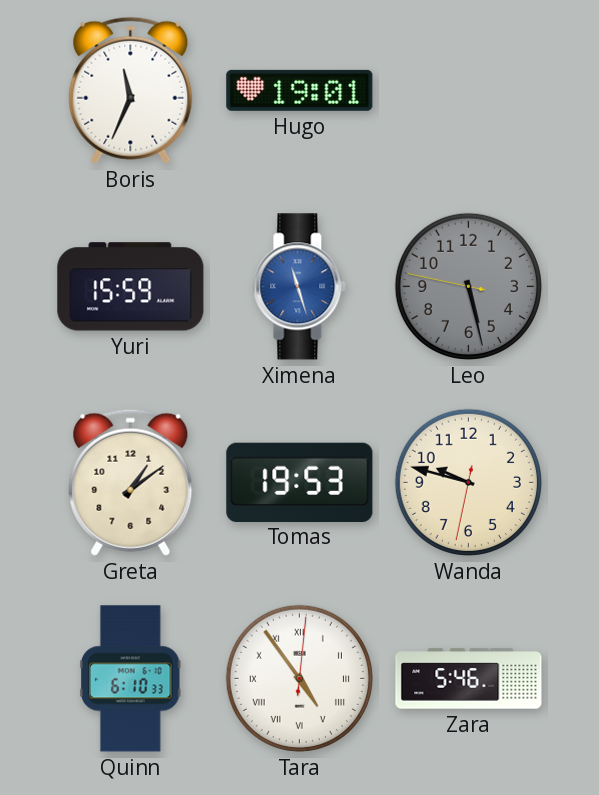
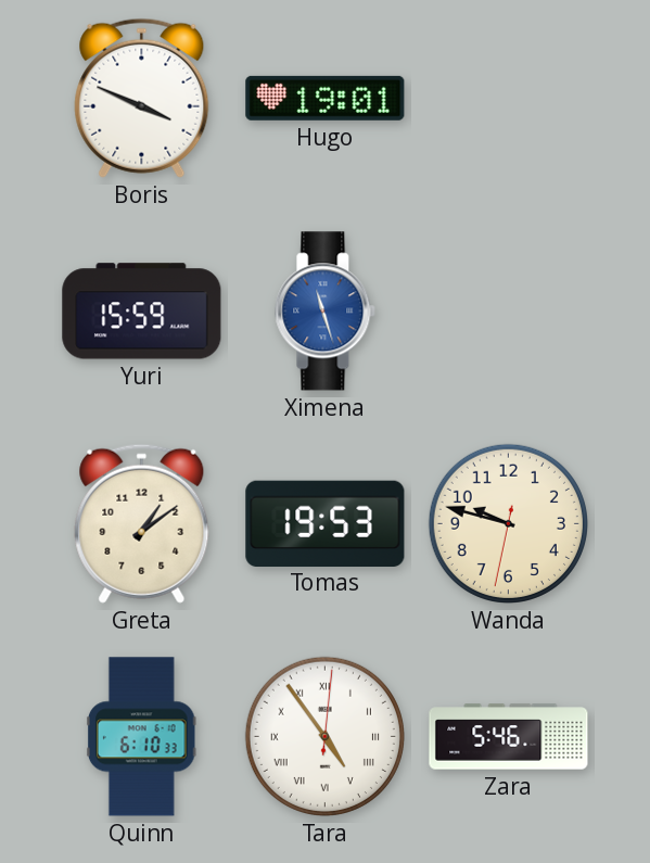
Boris: 11:34 -> 3:49 (142, 98)
Leo: 5:27 -> none (468, 286)
